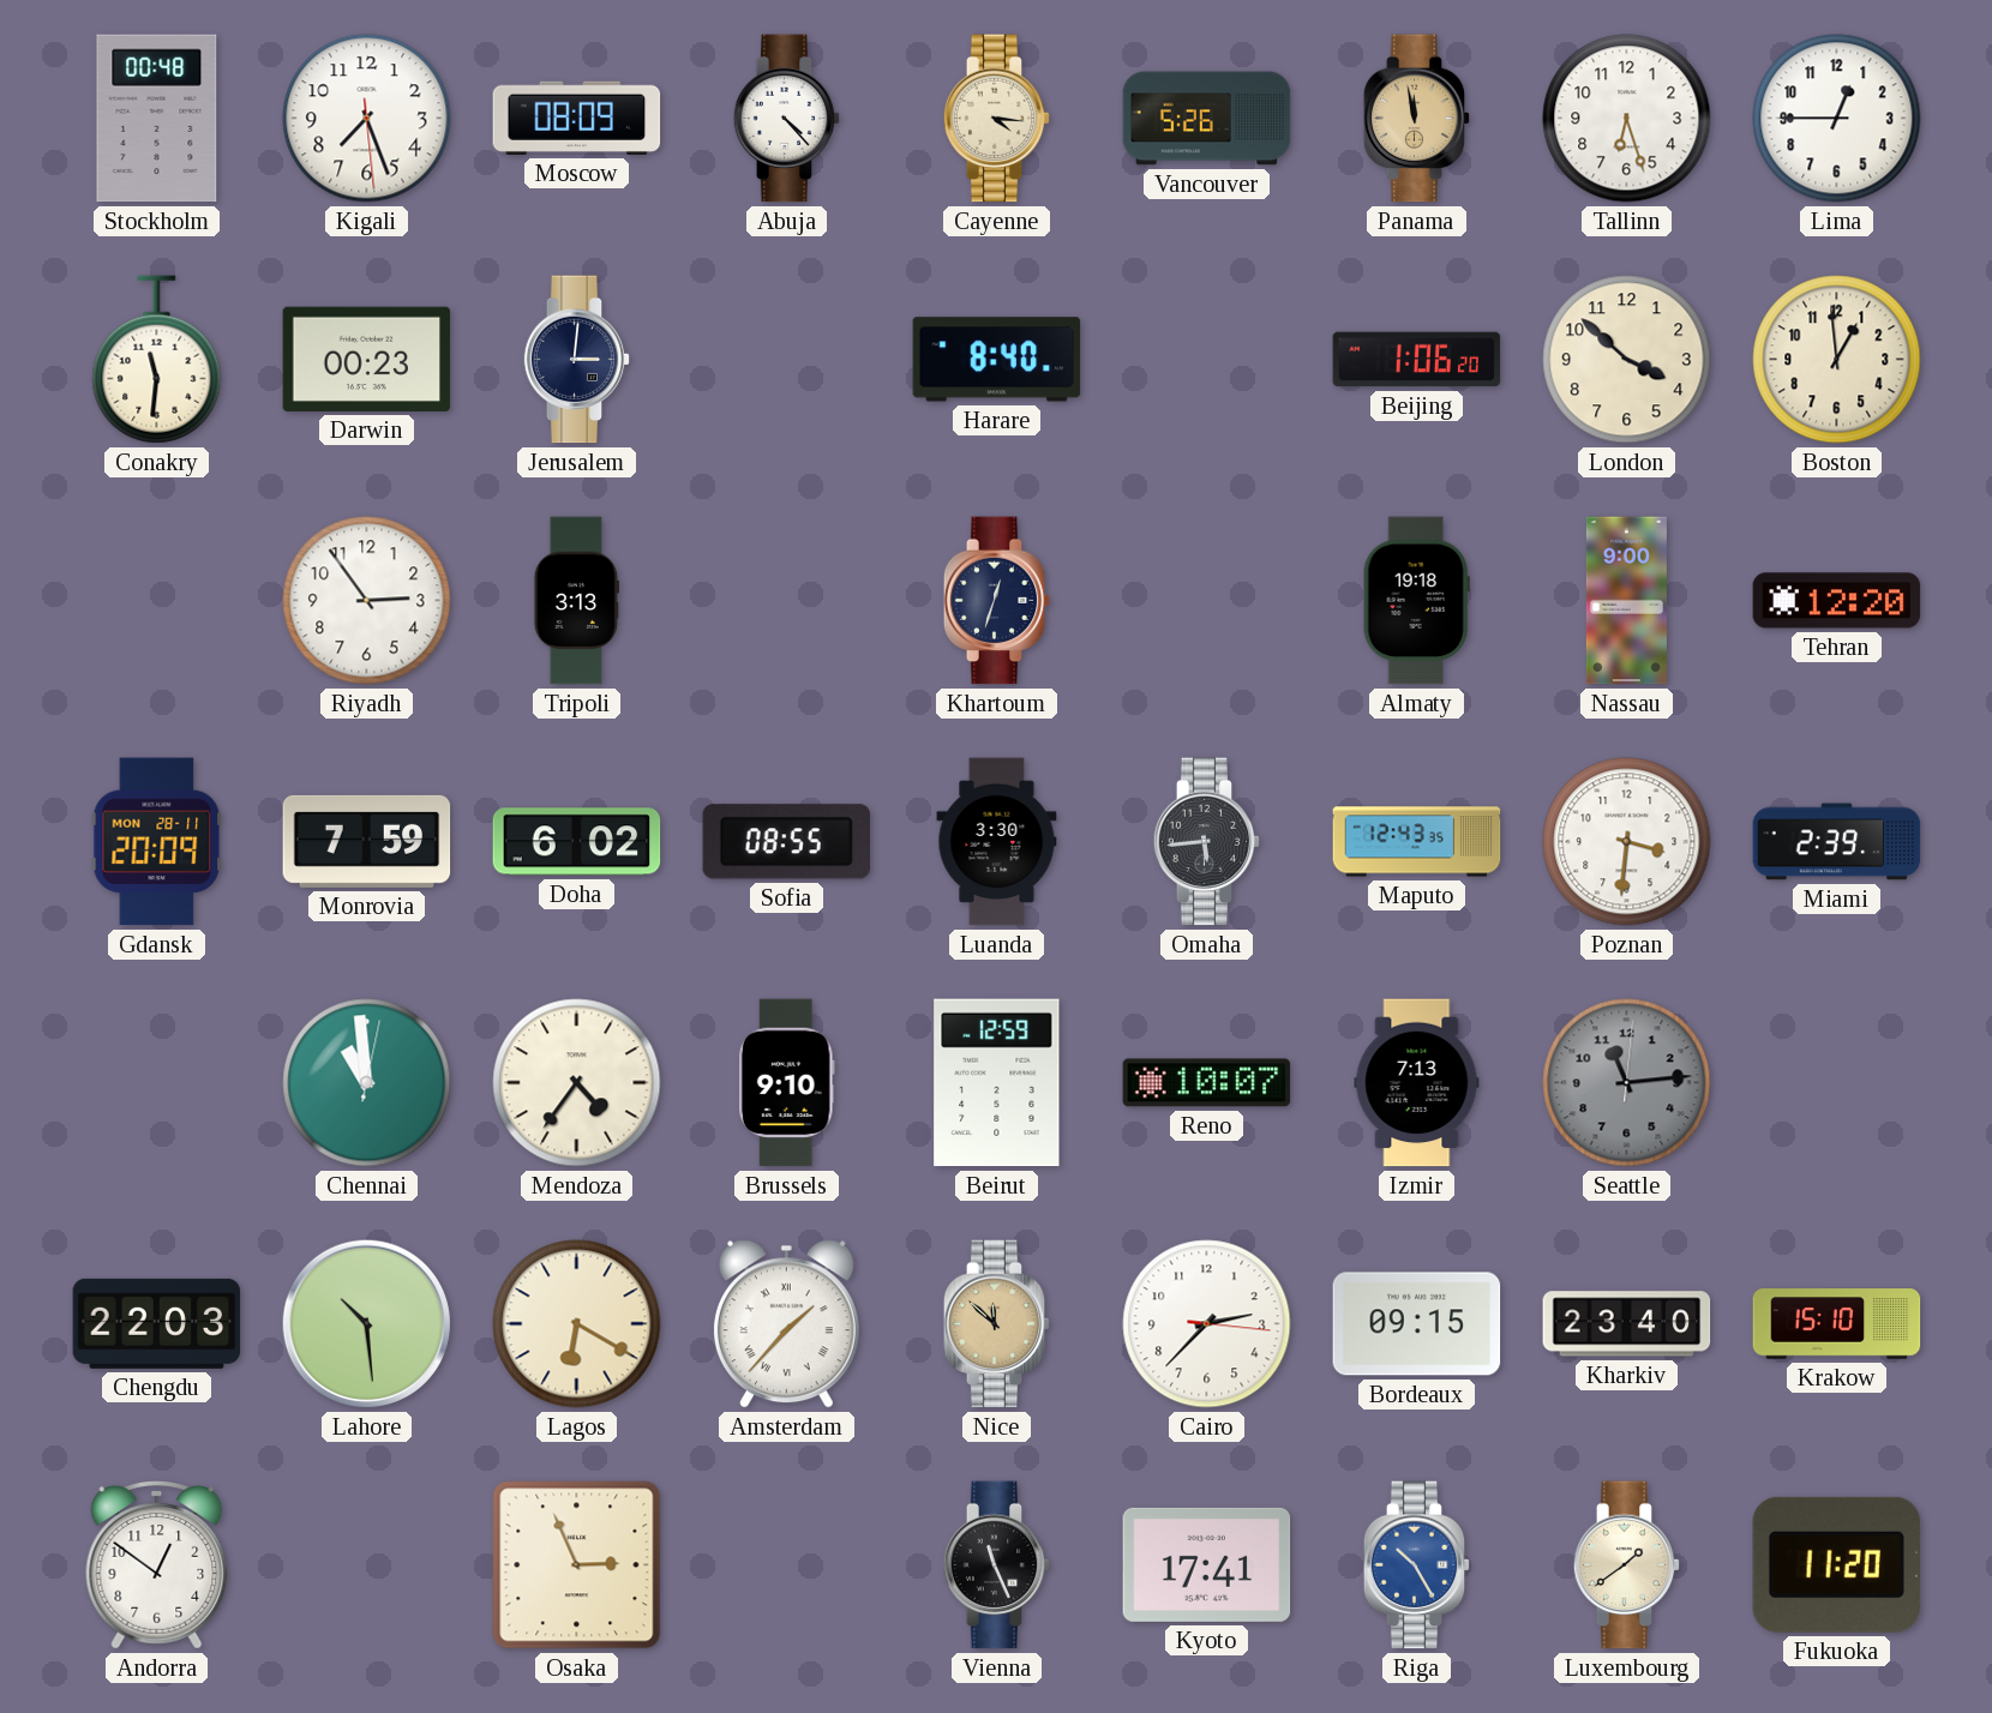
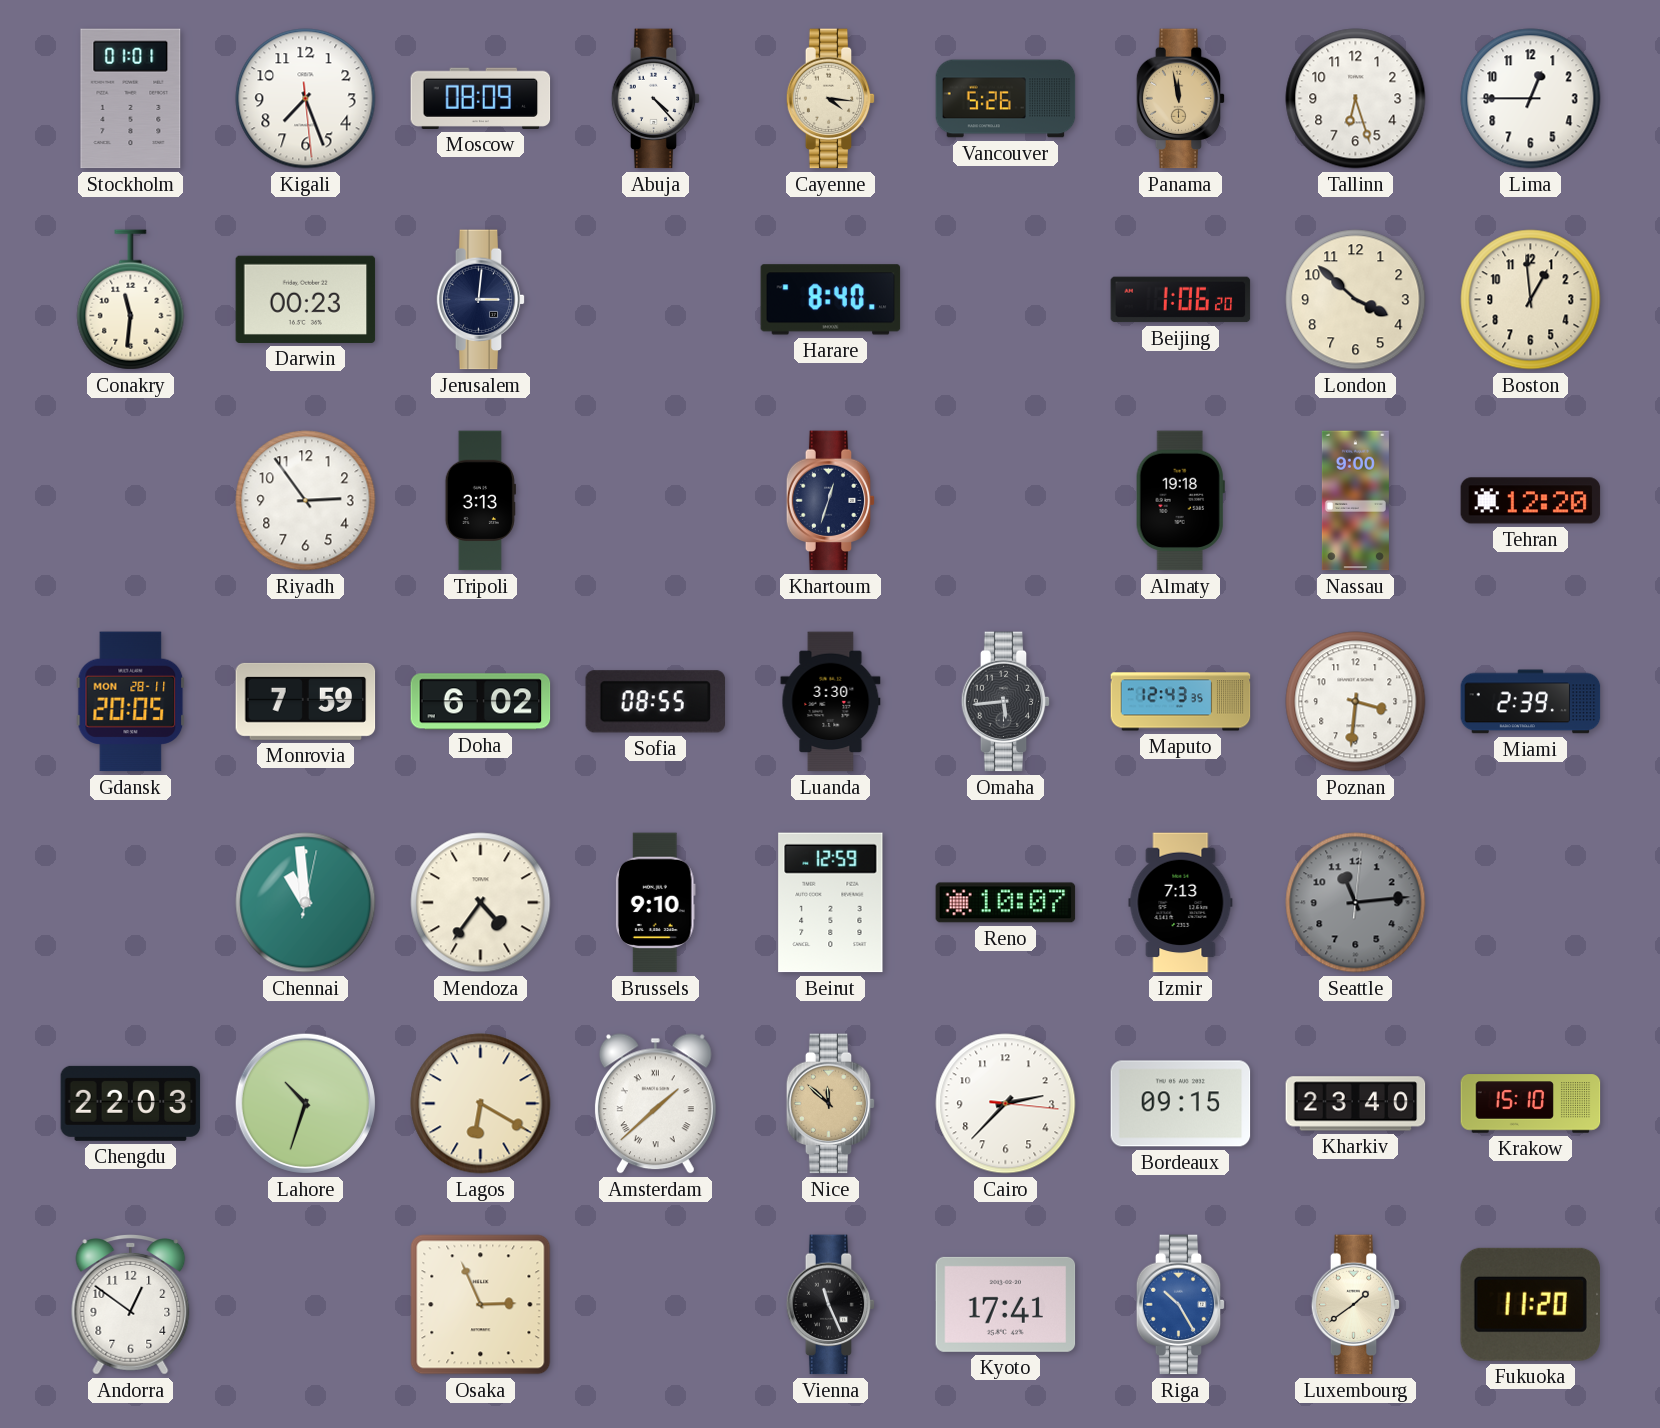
Stockholm: 00:48 -> 01:01 (131, 99)
Gdansk: 20:09 -> 20:05 (131, 702)
Lahore: 10:29 -> 10:33 (305, 1103)
Amsterdam: 1:37 -> 1:38 (655, 1104)
